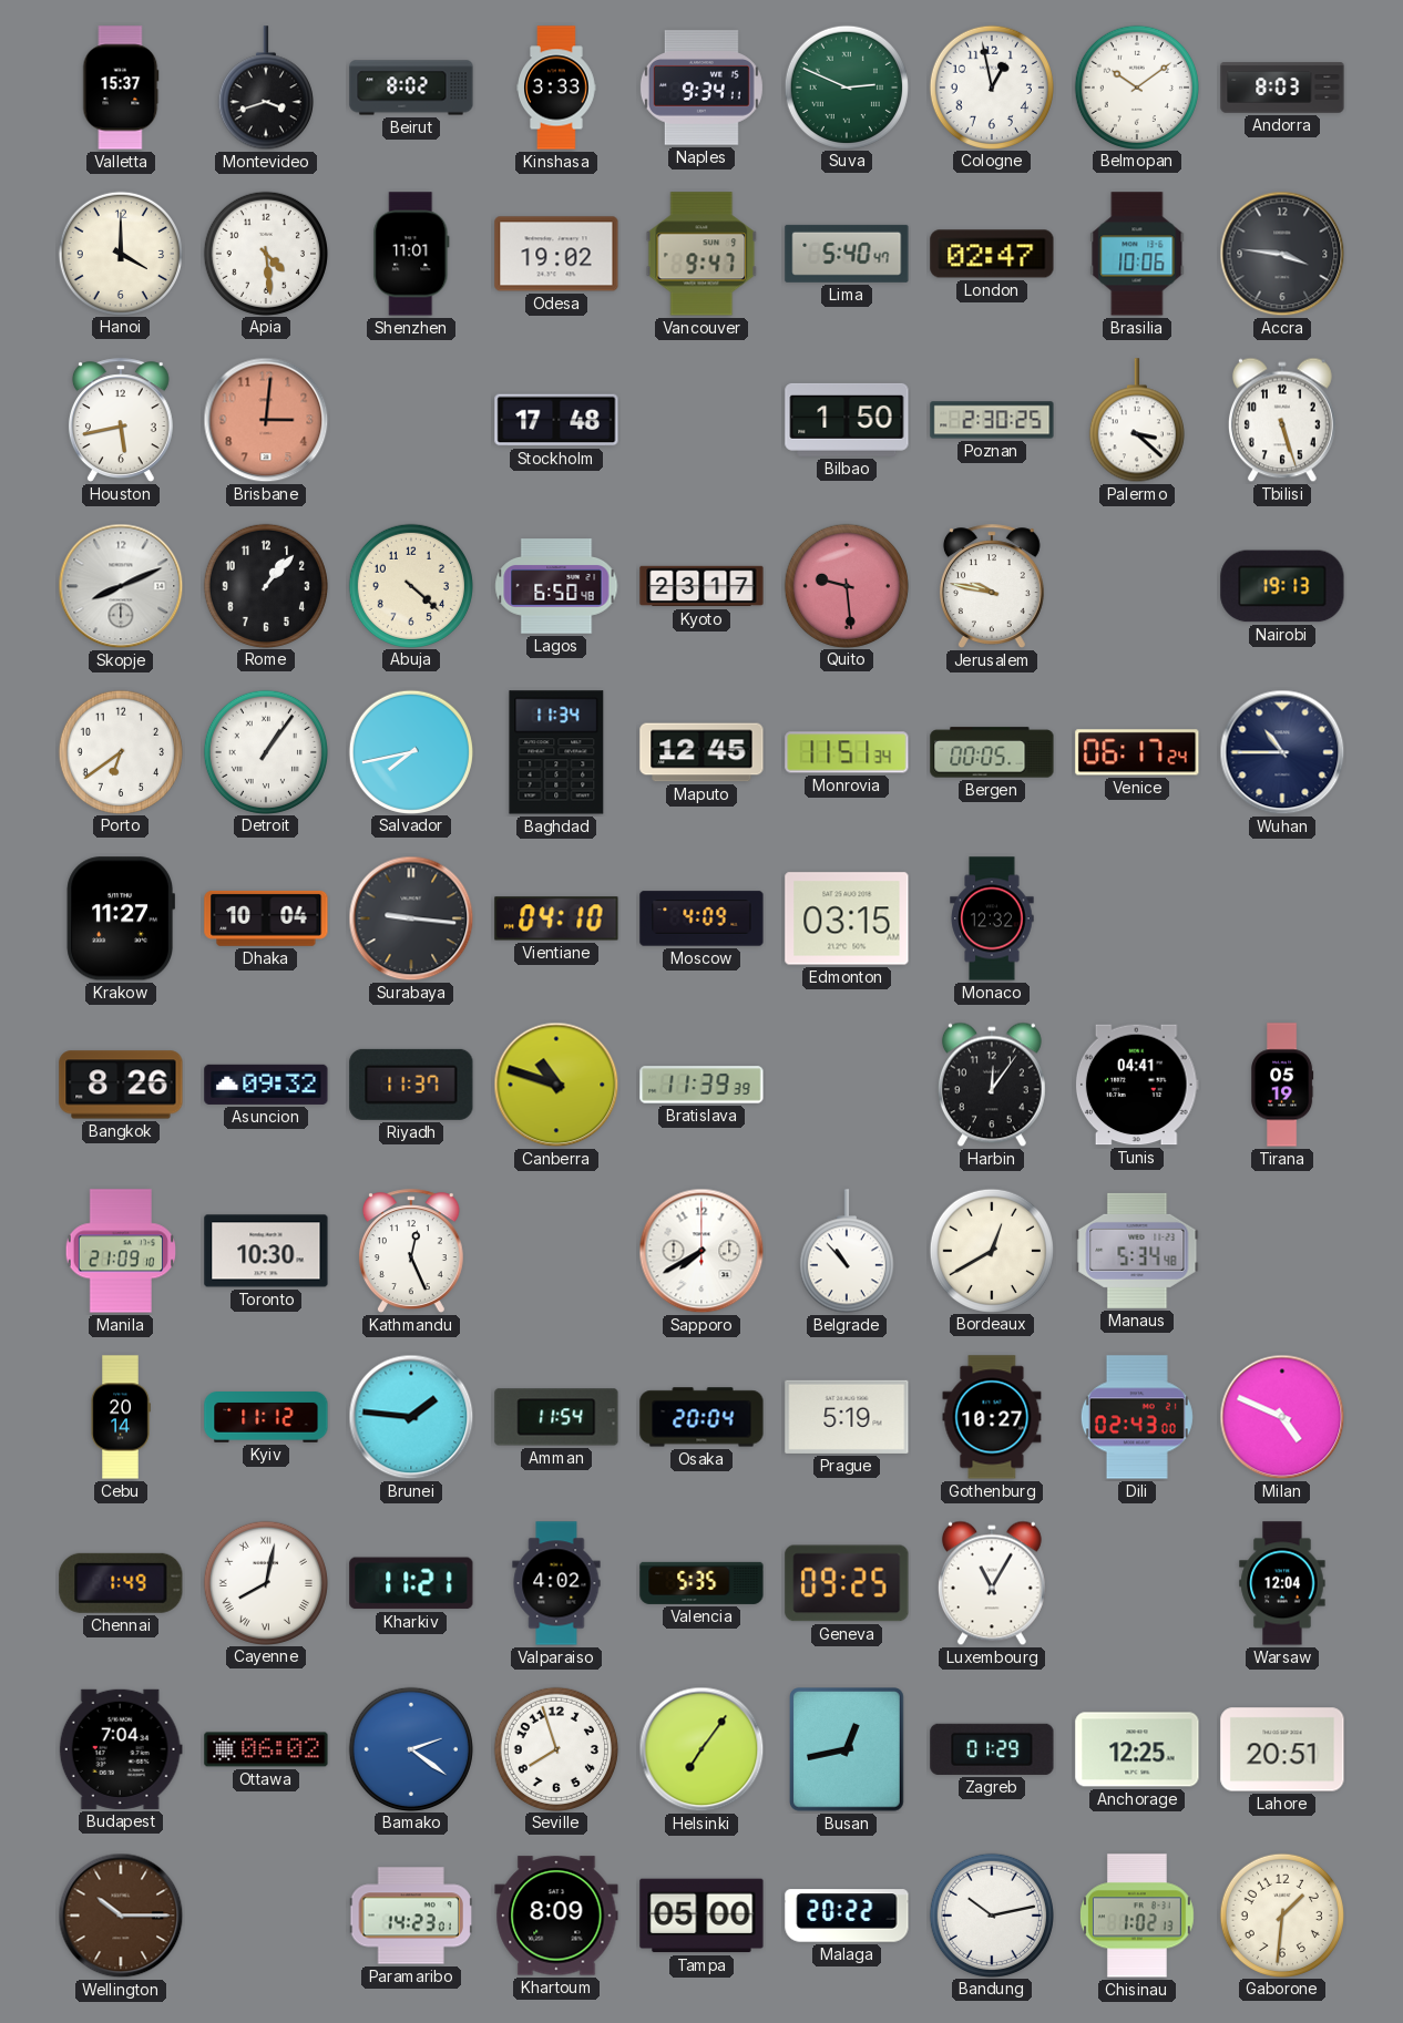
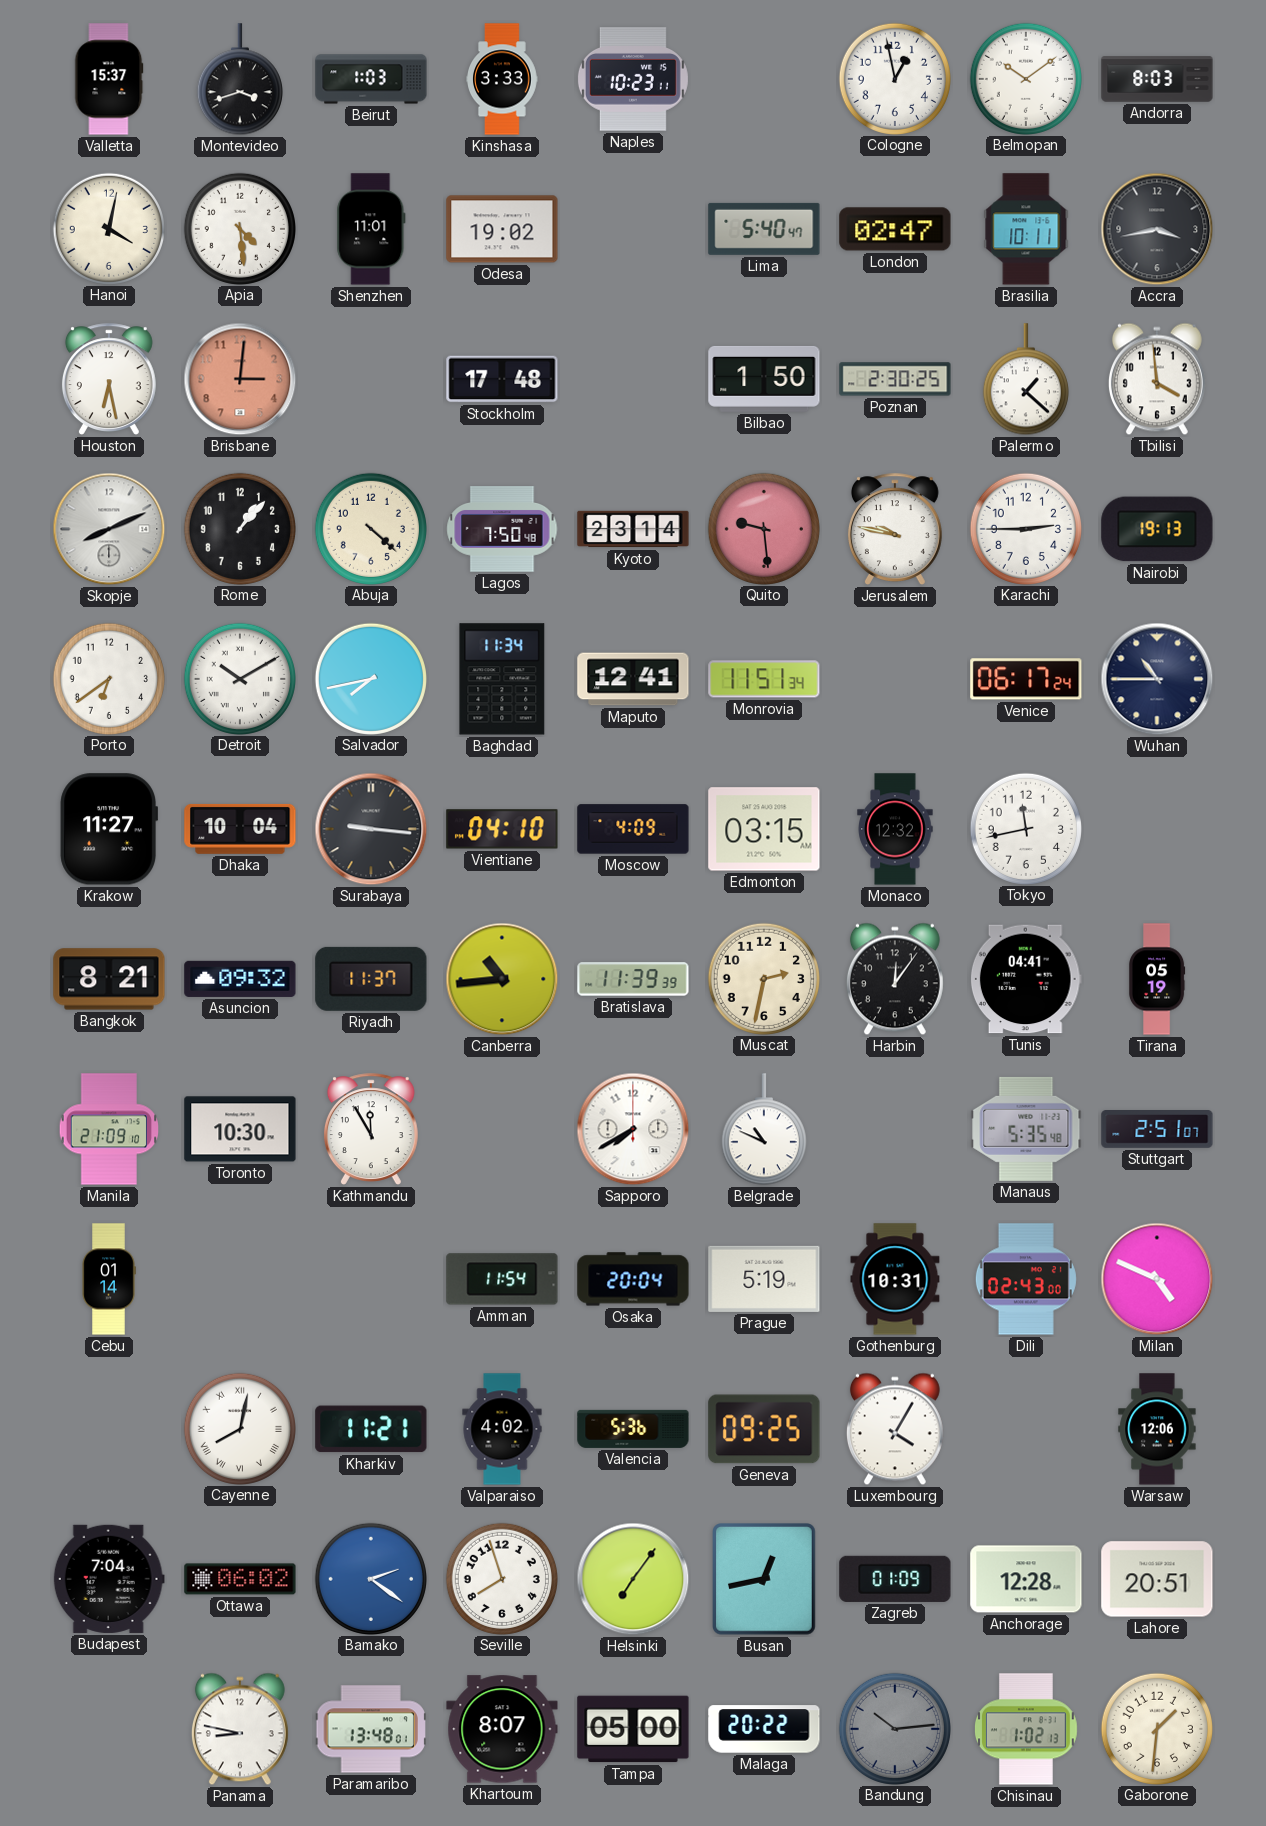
Beirut: 8:02 -> 1:03 (371, 79)
Naples: 9:34 -> 10:23 (633, 79)
Suva: 2:49 -> none (846, 86)
Hanoi: 4:00 -> 4:02 (108, 228)
Vancouver: 9:47 -> none (702, 254)
Brasilia: 10:06 -> 10:11 (1026, 229)
Accra: 3:46 -> 3:43 (1157, 229)
Houston: 5:43 -> 6:28 (109, 379)
Palermo: 3:22 -> 1:22 (1026, 380)
Tbilisi: 5:27 -> 3:59 (1157, 379)
Lagos: 6:50 -> 7:50 (502, 529)
Kyoto: 23:17 -> 23:14 (633, 529)
Karachi: none -> 2:45 (1025, 528)
Detroit: 1:06 -> 10:10 (239, 678)
Maputo: 12:45 -> 12:41 (633, 679)
Bergen: 00:05 -> none (992, 752)
Tokyo: none -> 11:43 (1025, 828)
Bangkok: 8:26 -> 8:21 (109, 979)
Canberra: 10:48 -> 10:44 (502, 979)
Muscat: none -> 2:32 (763, 978)
Kathmandu: 12:26 -> 11:55 (371, 1129)
Belgrade: 10:53 -> 10:49 (764, 1130)
Bordeaux: 12:40 -> none (991, 1250)
Manaus: 5:34 -> 5:35 (1026, 1129)
Stuttgart: none -> 2:51 (1157, 1130)
Cebu: 20:14 -> 01:14 (109, 1279)
Kyiv: 11:12 -> none (266, 1418)
Brunei: 1:46 -> none (411, 1417)
Gothenburg: 10:27 -> 10:31 (895, 1279)
Chennai: 1:49 -> none (121, 1583)
Valencia: 5:35 -> 5:36 (633, 1429)
Luxembourg: 11:05 -> 4:05 (895, 1429)
Warsaw: 12:04 -> 12:06 (1157, 1429)
Zagreb: 01:29 -> 01:09 (895, 1579)
Anchorage: 12:25 -> 12:28 (1026, 1579)
Wellington: 10:15 -> none (121, 1916)
Panama: none -> 8:47 (240, 1729)
Paramaribo: 14:23 -> 13:48 (370, 1729)
Khartoum: 8:09 -> 8:07 (502, 1729)
Bandung: 10:13 -> 10:14 (894, 1728)
Bandung dial: white -> grey (894, 1728)
